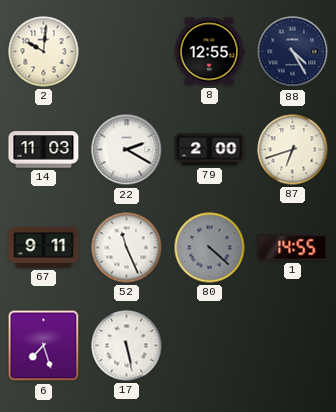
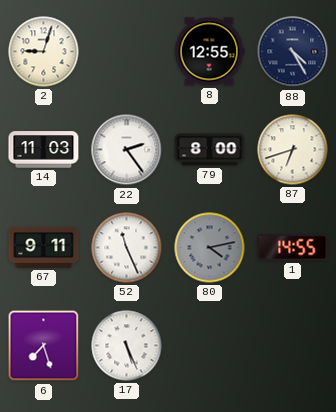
2: 10:01 -> 9:03 (44, 52)
22: 2:20 -> 2:24 (127, 150)
79: 2:00 -> 8:00 (210, 150)
80: 4:22 -> 4:13 (210, 248)
17: 5:28 -> 5:26 (127, 346)
